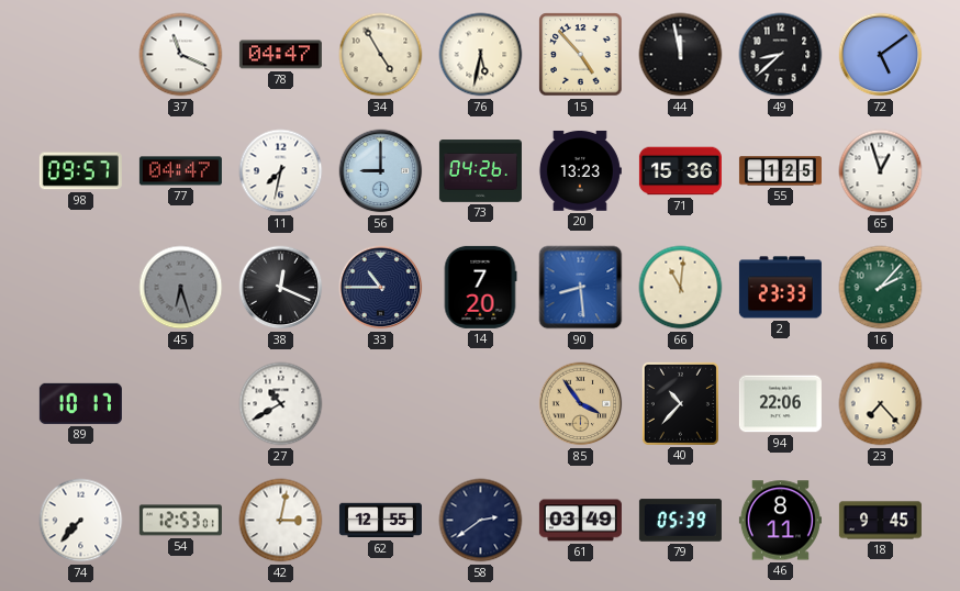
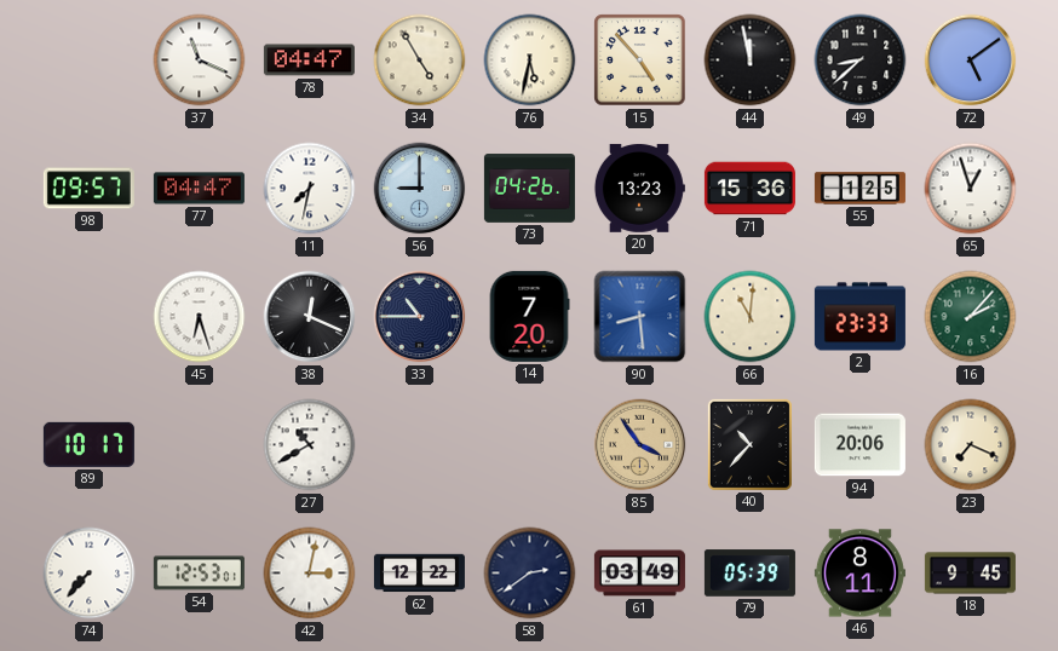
45 dial: grey -> white (200, 317)
94: 22:06 -> 20:06 (859, 445)
23: 7:23 -> 7:19 (971, 445)
62: 12:55 -> 12:22 (419, 574)
